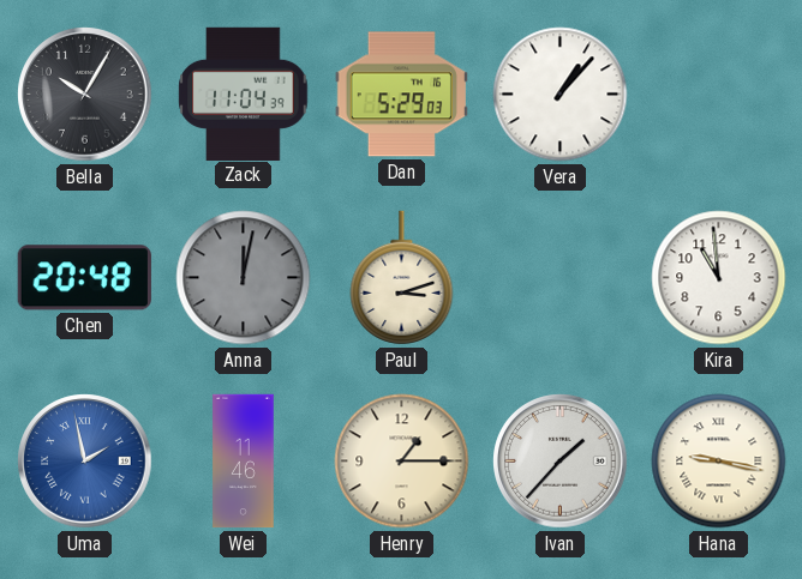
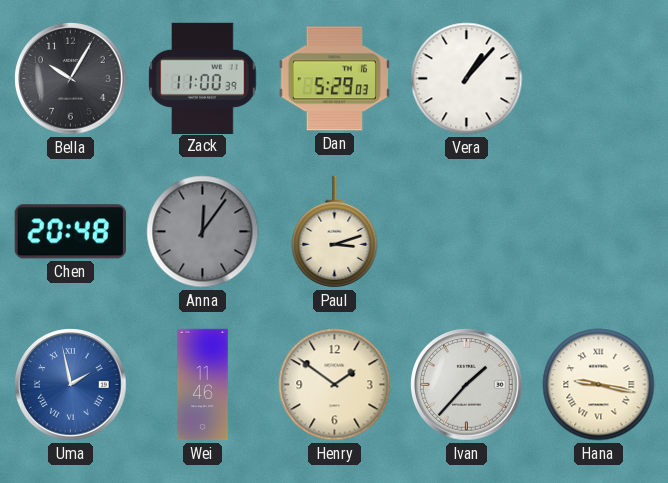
Zack: 11:04 -> 11:00 (203, 78)
Anna: 12:02 -> 12:06 (203, 232)
Kira: 10:59 -> none (719, 278)
Henry: 1:15 -> 1:51 (335, 385)
